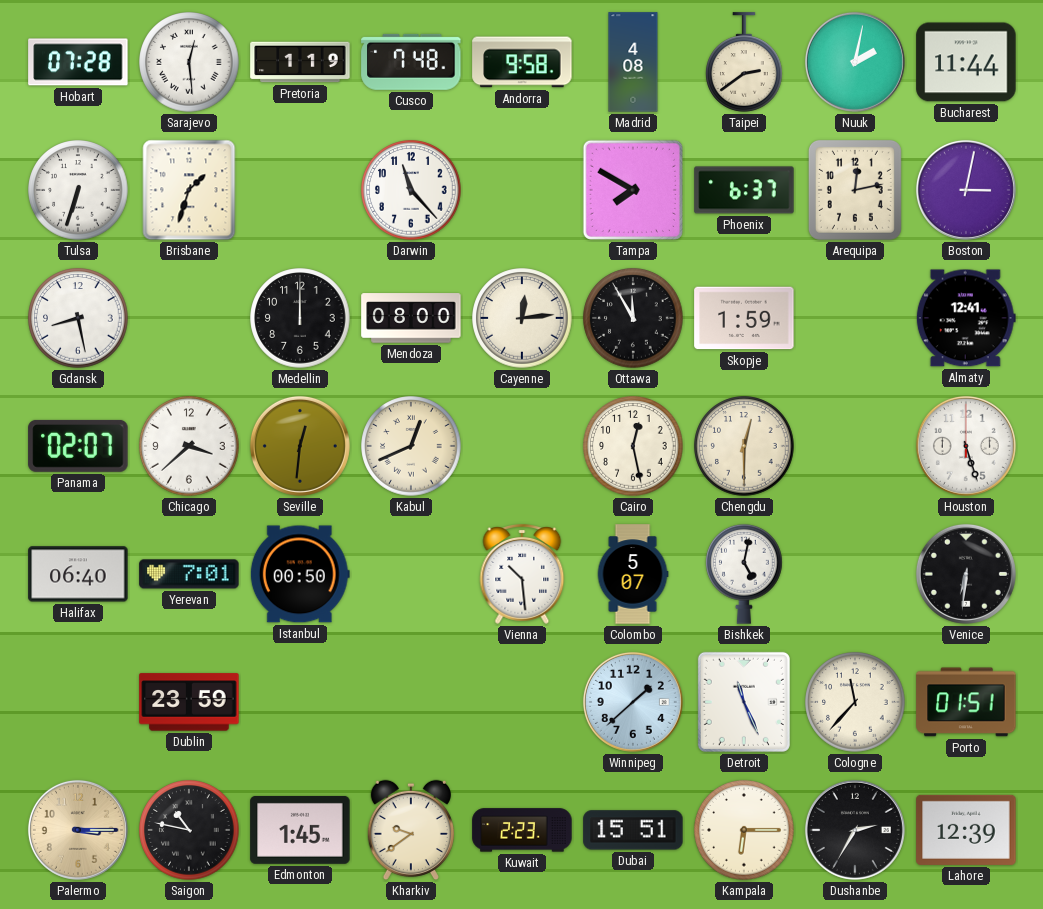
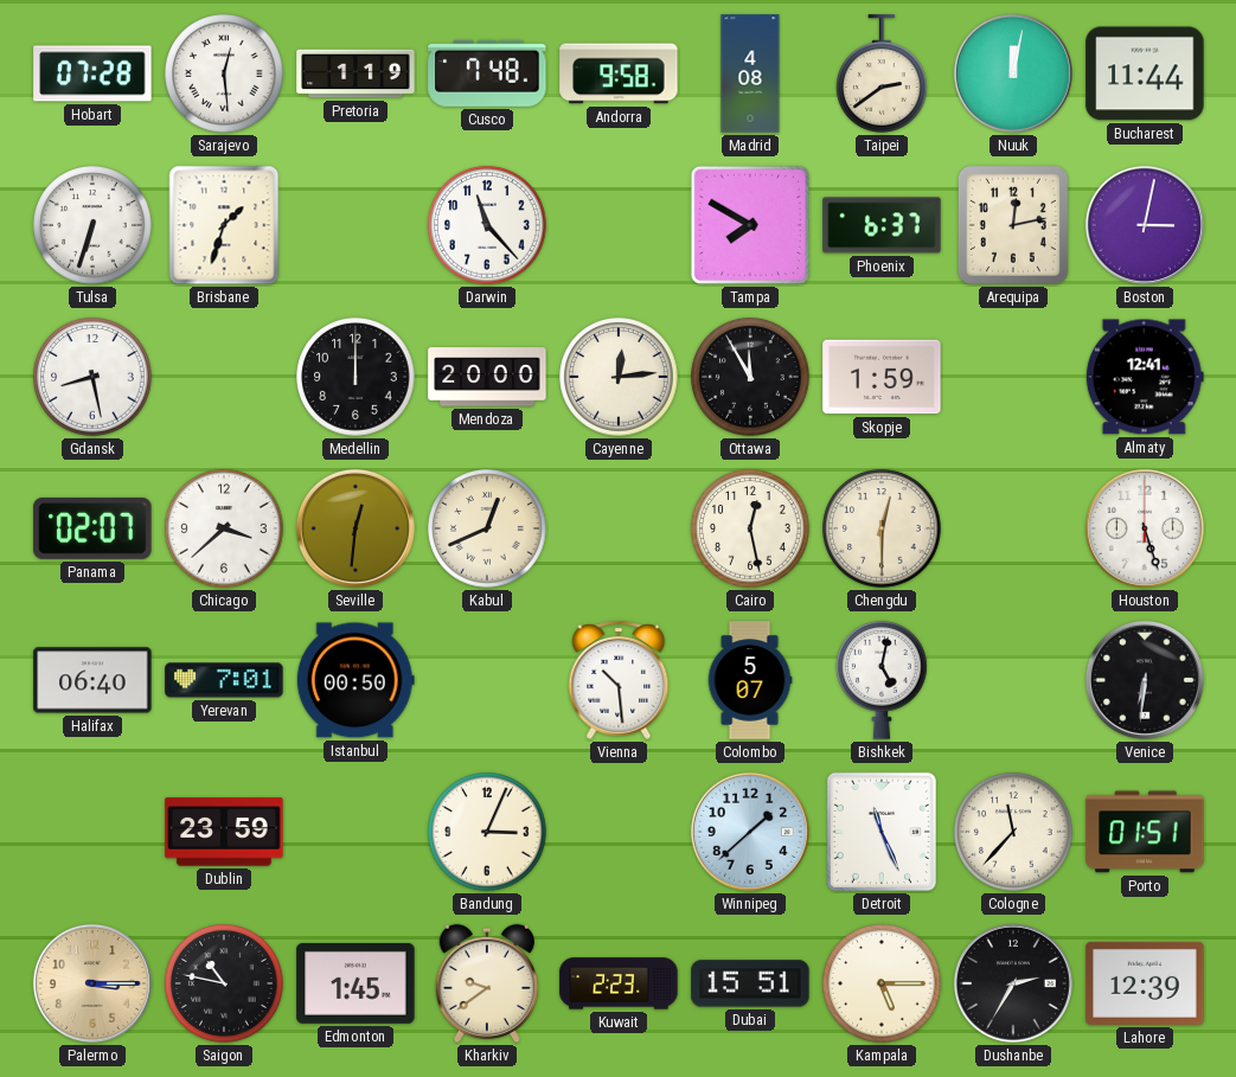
Nuuk: 2:02 -> 12:02 (1013, 73)
Mendoza: 08:00 -> 20:00 (487, 377)
Bandung: none -> 3:04 (487, 832)
Kampala: 6:15 -> 5:15 (882, 983)
